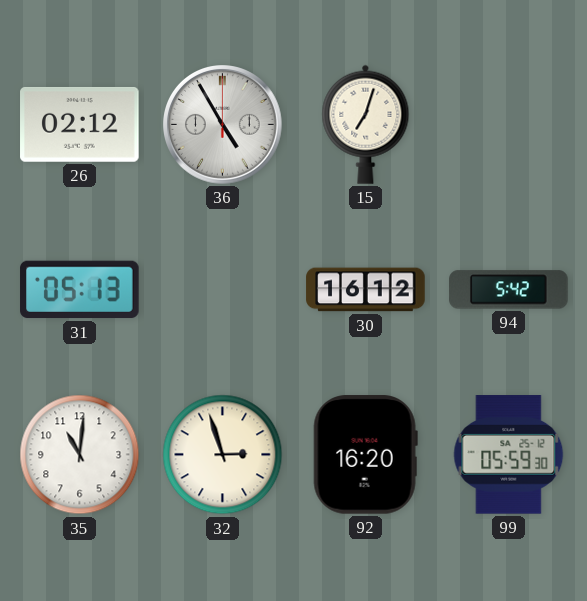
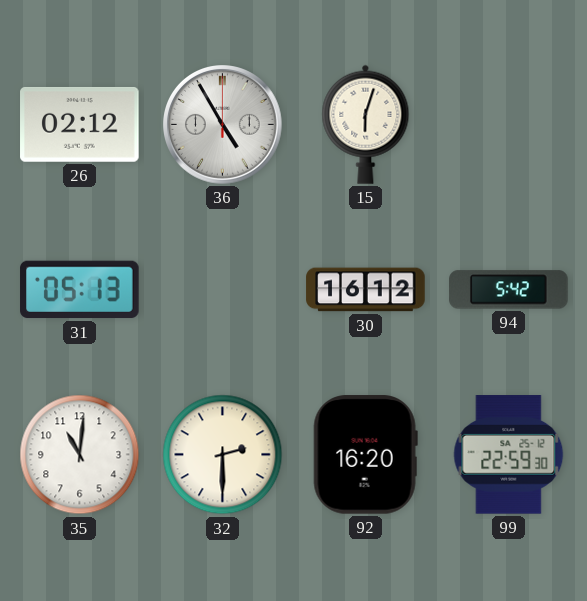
15: 7:03 -> 6:03 (366, 124)
32: 2:57 -> 2:30 (223, 455)
99: 05:59 -> 22:59 (509, 455)
